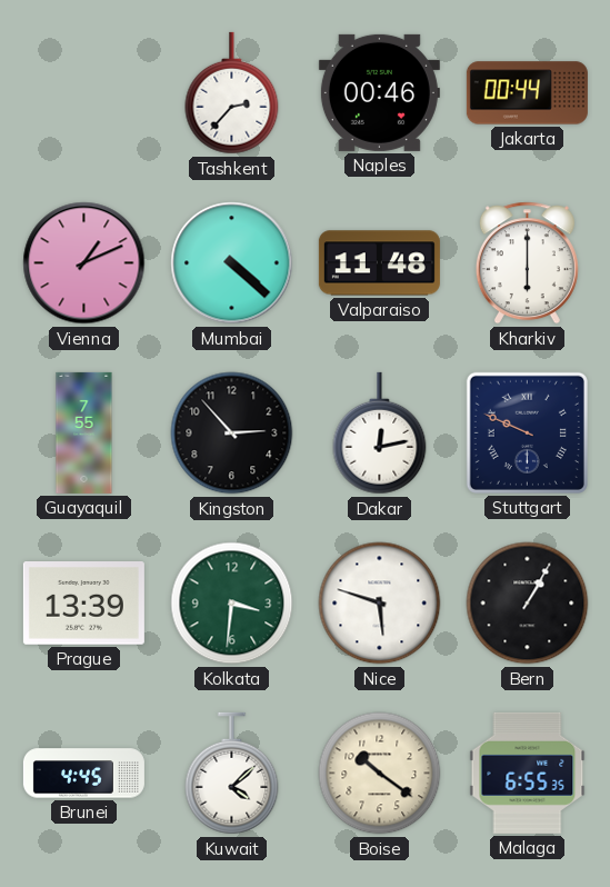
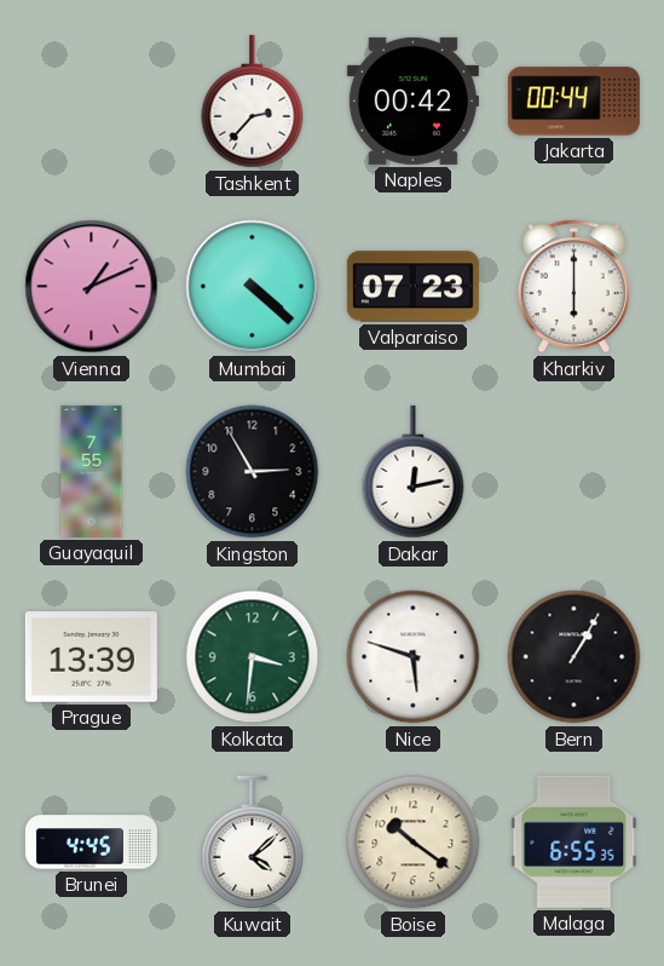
Naples: 00:46 -> 00:42 (412, 100)
Valparaiso: 11:48 -> 07:23 (412, 287)
Kingston: 2:53 -> 2:55 (253, 472)
Stuttgart: 9:49 -> none (527, 432)
